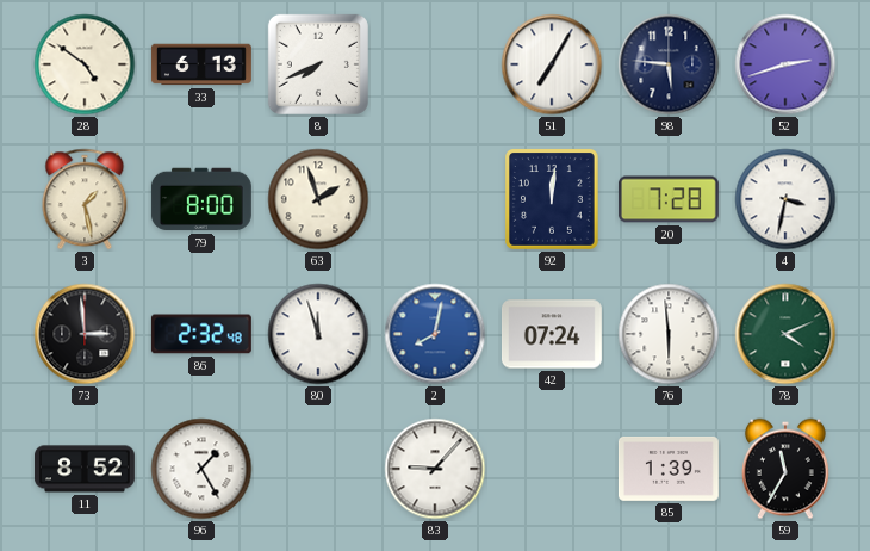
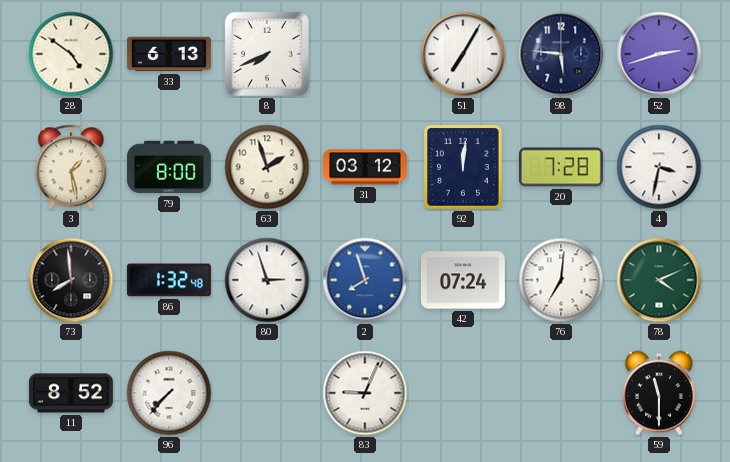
31: none -> 03:12 (365, 167)
73: 2:59 -> 7:59 (71, 280)
86: 2:32 -> 1:32 (169, 280)
80: 11:57 -> 2:57 (267, 280)
2: 8:02 -> 7:57 (365, 280)
76: 5:59 -> 7:01 (561, 280)
96: 1:25 -> 7:37 (169, 393)
83: 9:07 -> 9:04 (365, 393)
85: 1:39 -> none (669, 469)
59: 11:35 -> 11:30 (659, 393)
